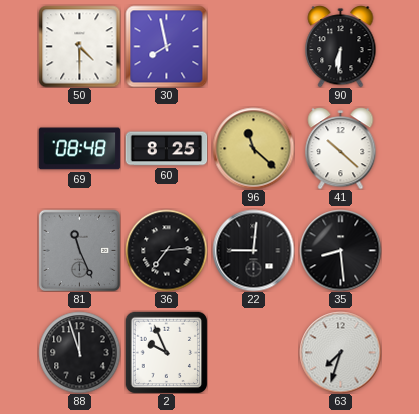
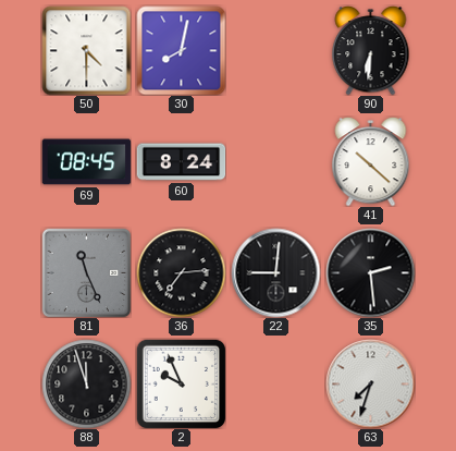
30: 7:58 -> 8:02 (181, 50)
69: 08:48 -> 08:45 (86, 162)
60: 8:25 -> 8:24 (181, 162)
96: 11:22 -> none (253, 148)
35: 8:29 -> 2:29 (370, 272)
